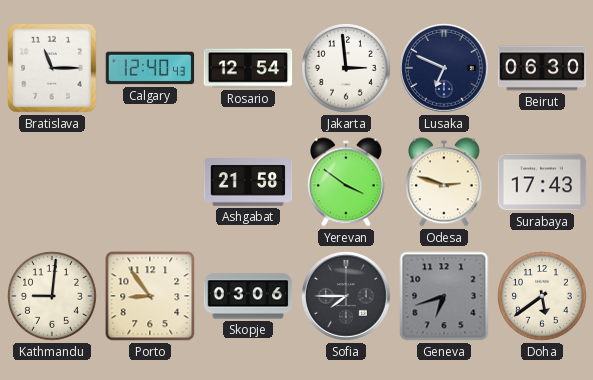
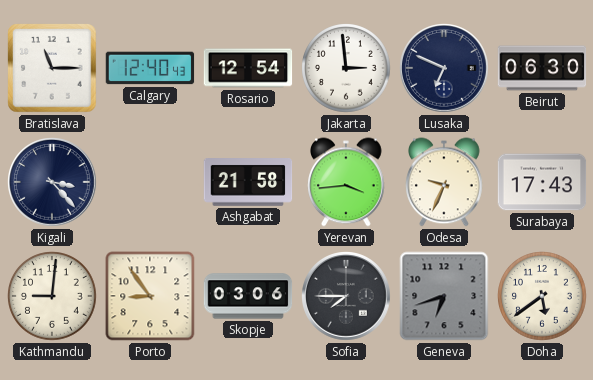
Kigali: none -> 3:23 (53, 183)
Yerevan: 3:51 -> 3:44 (347, 182)
Odesa: 2:48 -> 9:34 (445, 182)
